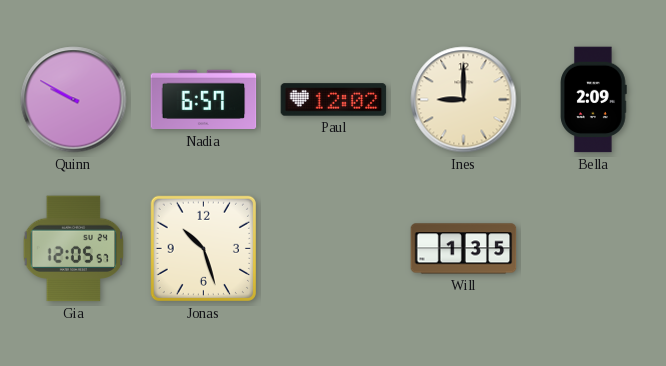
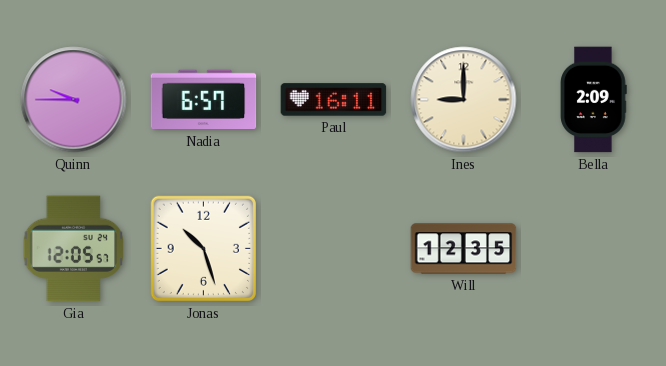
Quinn: 9:50 -> 9:45 (74, 100)
Paul: 12:02 -> 16:11 (334, 100)
Will: 1:35 -> 12:35 (464, 249)
